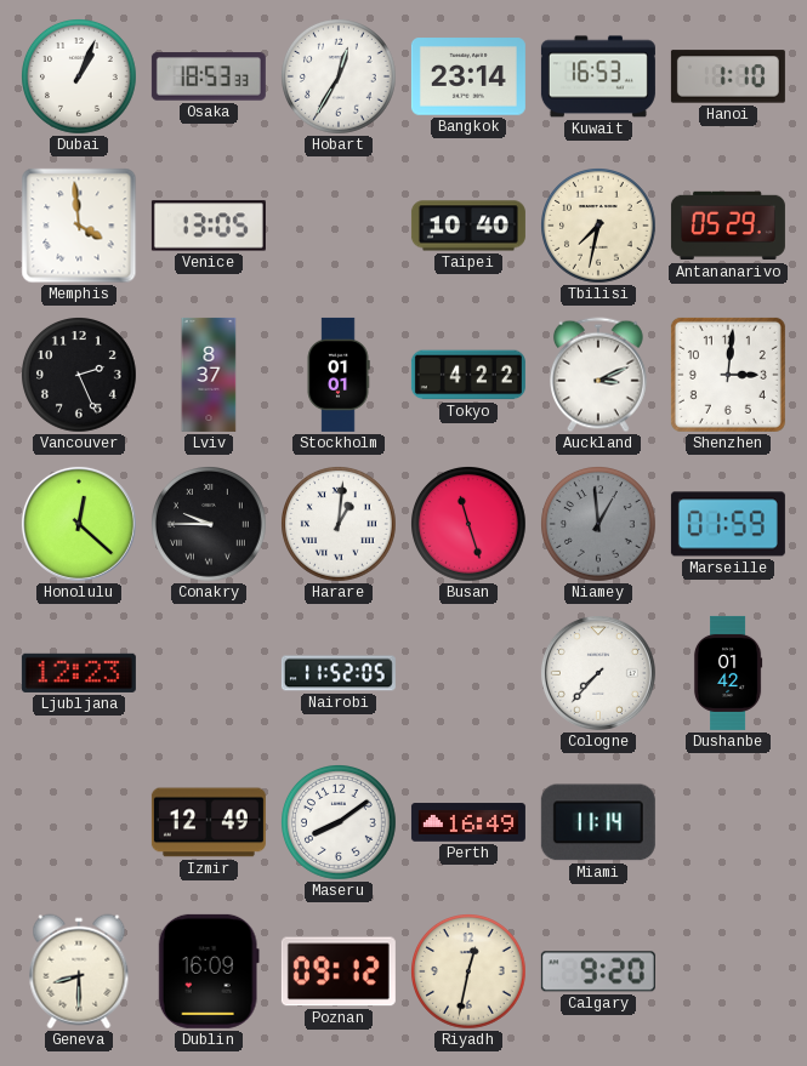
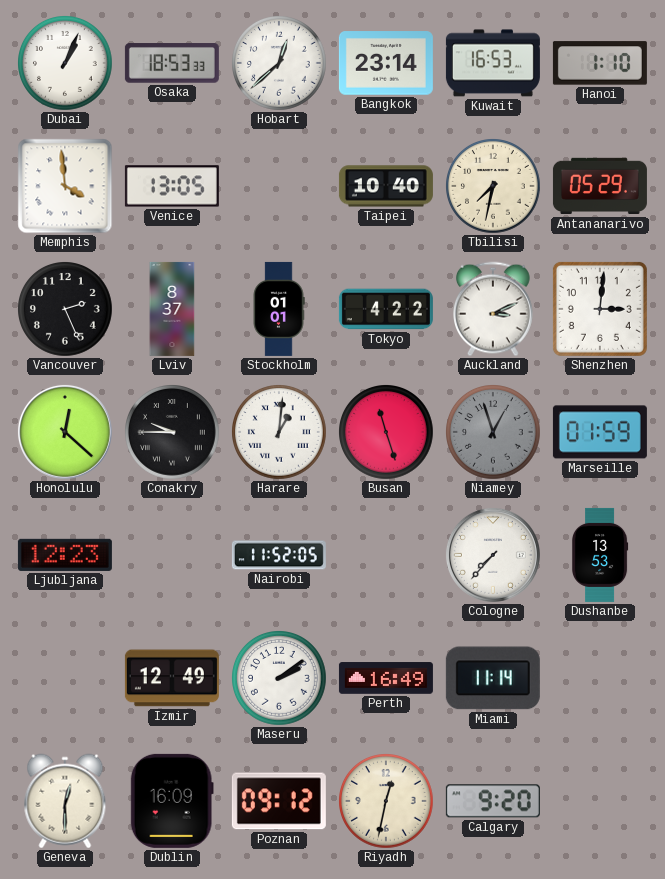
Hobart: 12:35 -> 12:38 (280, 64)
Niamey: 12:59 -> 12:57 (494, 433)
Dushanbe: 01:42 -> 13:53 (600, 555)
Maseru: 8:09 -> 2:09 (280, 679)
Geneva: 8:30 -> 12:30 (65, 801)
